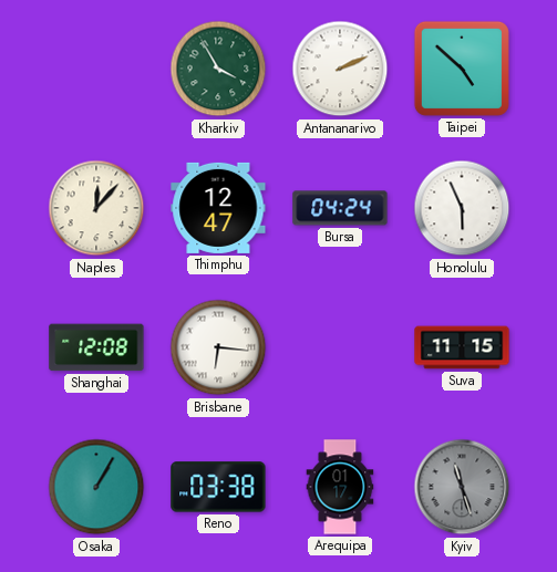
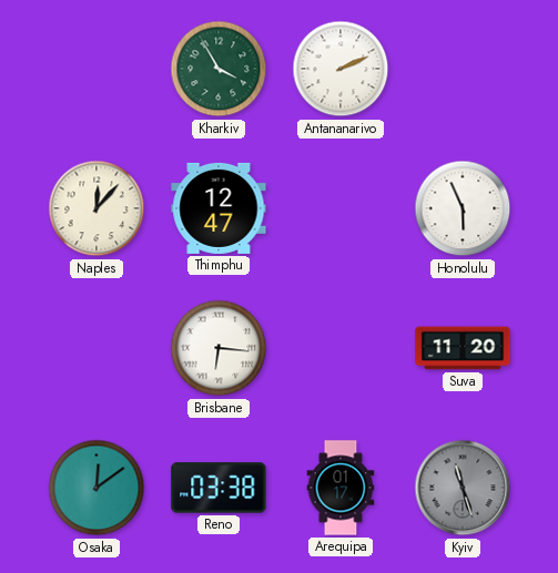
Taipei: 4:52 -> none (462, 69)
Bursa: 04:24 -> none (340, 208)
Shanghai: 12:08 -> none (96, 347)
Suva: 11:15 -> 11:20 (463, 348)
Osaka: 1:05 -> 12:09 (97, 488)
